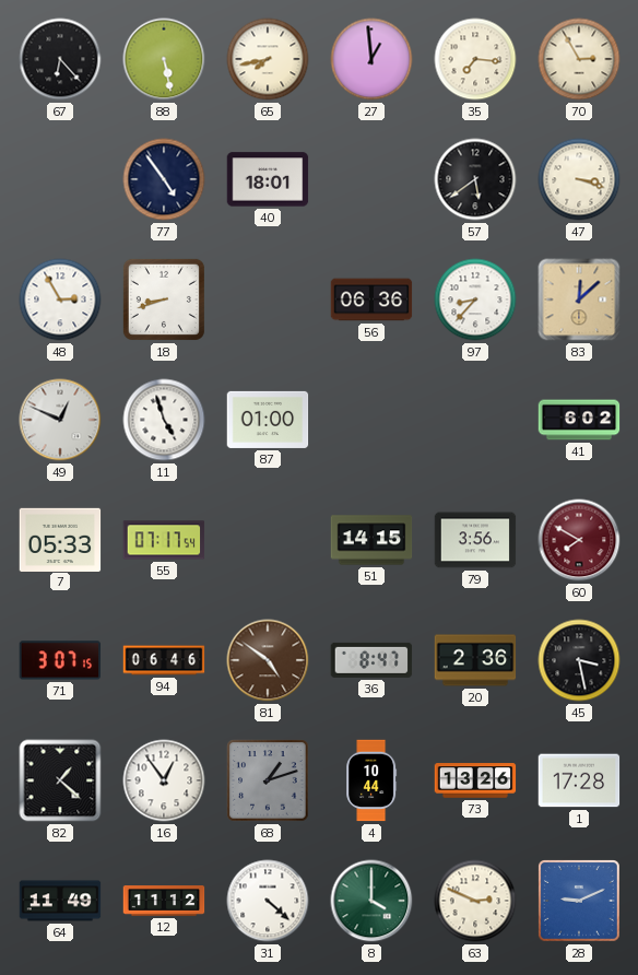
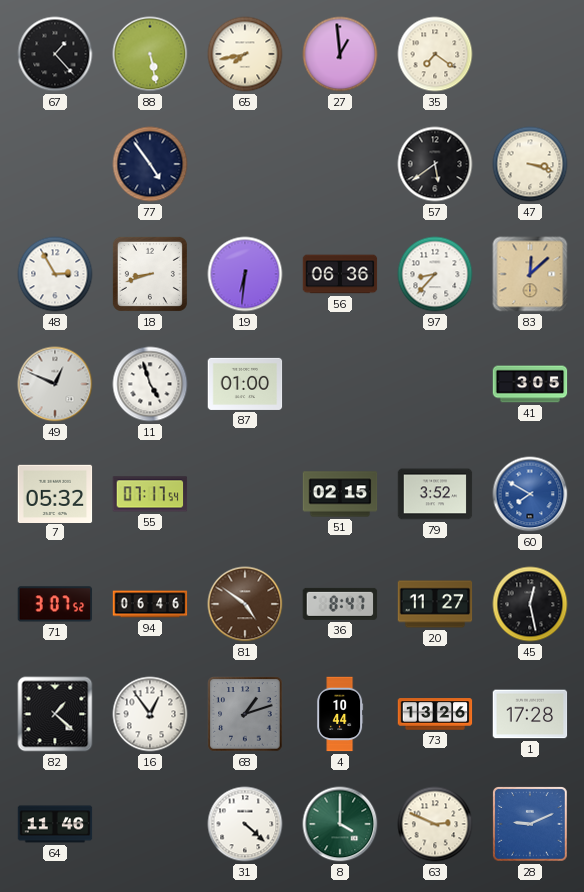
67: 6:23 -> 1:23 (55, 54)
35: 7:16 -> 7:21 (435, 54)
70: 2:55 -> none (579, 59)
40: 18:01 -> none (268, 179)
19: none -> 6:31 (245, 274)
41: 6:02 -> 3:05 (530, 384)
7: 05:33 -> 05:32 (55, 493)
51: 14:15 -> 02:15 (340, 494)
79: 3:56 -> 3:52 (435, 494)
60 dial: burgundy -> blue (530, 494)
71: 3:07:15 -> 3:07:52 (55, 604)
20: 2:36 -> 11:27 (435, 604)
45: 3:28 -> 12:28 (530, 604)
64: 11:49 -> 11:46 (55, 824)
12: 11:12 -> none (164, 902)
